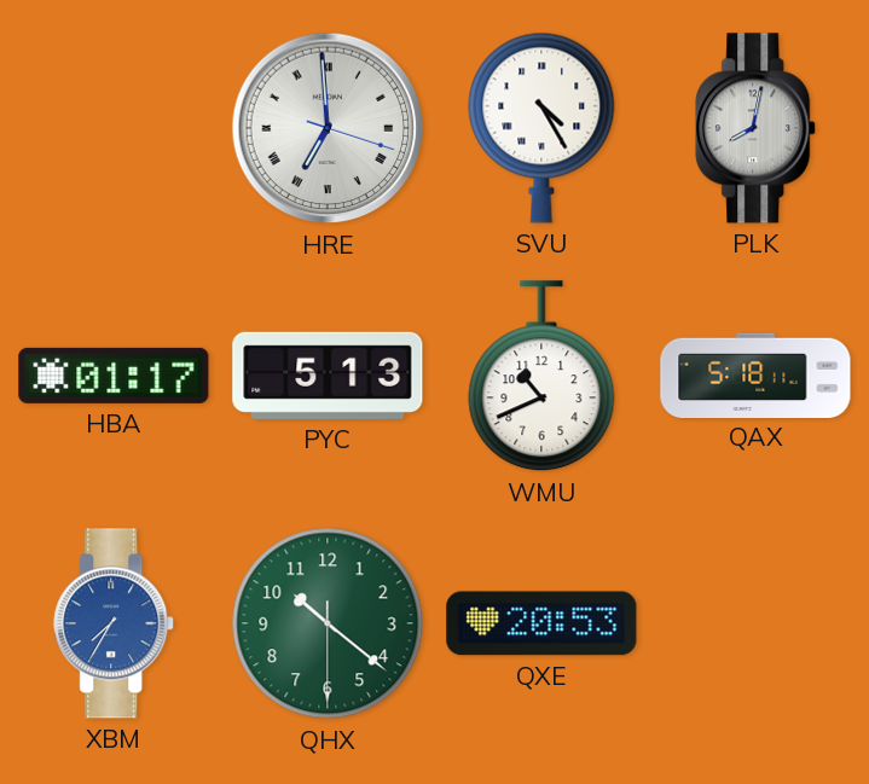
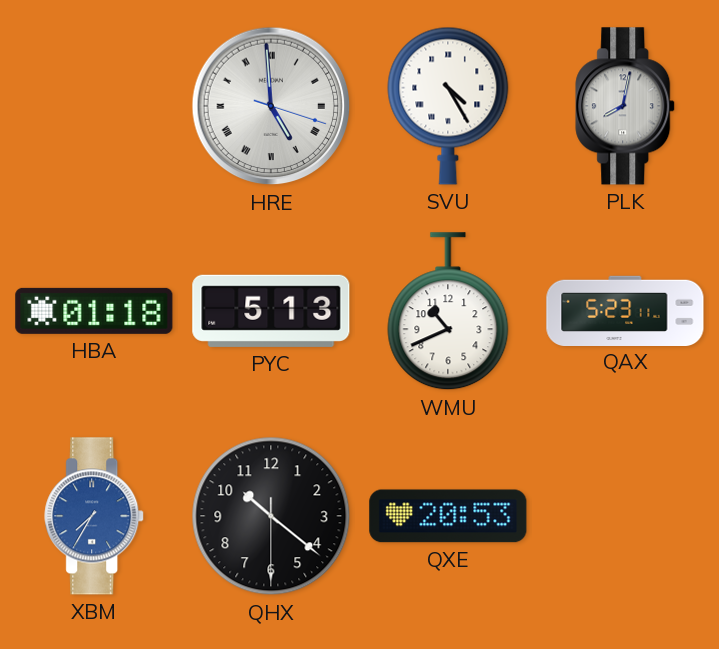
HRE: 6:59 -> 4:59 (271, 106)
HBA: 01:17 -> 01:18 (94, 311)
QAX: 5:18 -> 5:23 (625, 310)
QHX dial: green -> black (271, 516)
